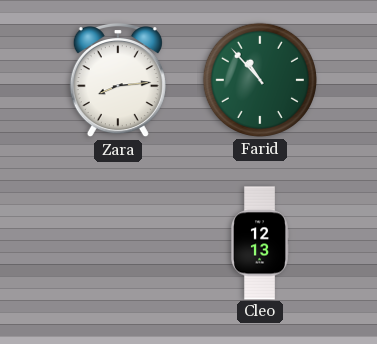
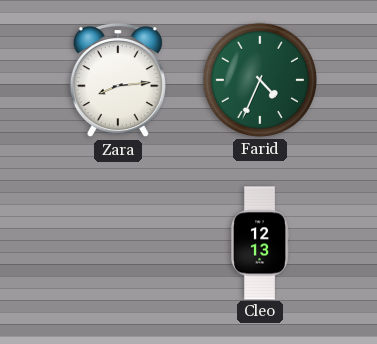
Farid: 10:53 -> 4:34 (260, 80)
